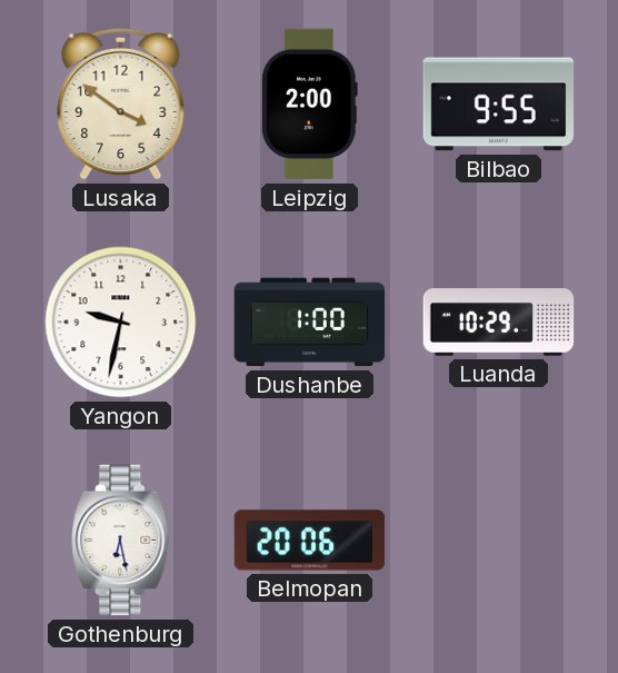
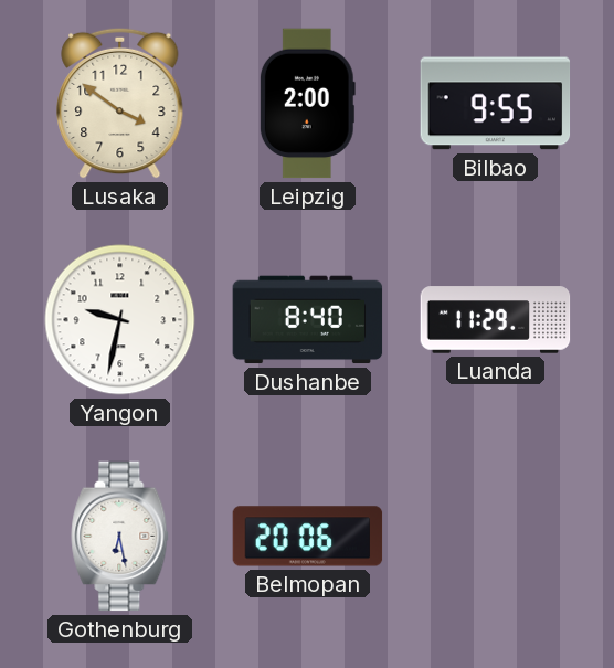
Dushanbe: 1:00 -> 8:40 (308, 320)
Luanda: 10:29 -> 11:29 (496, 320)
